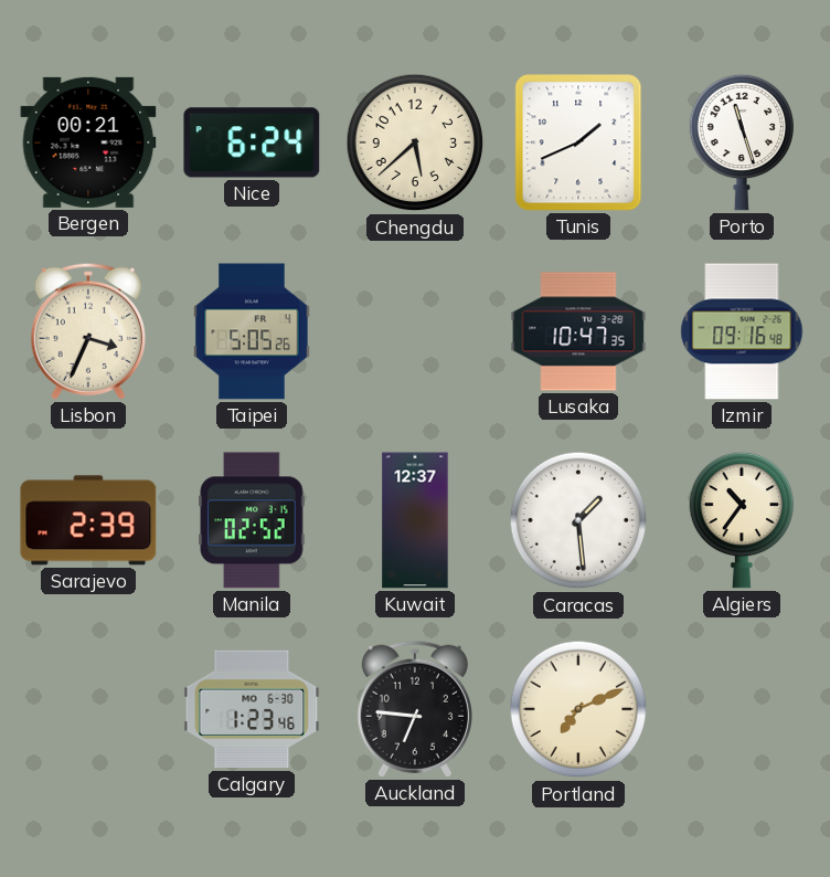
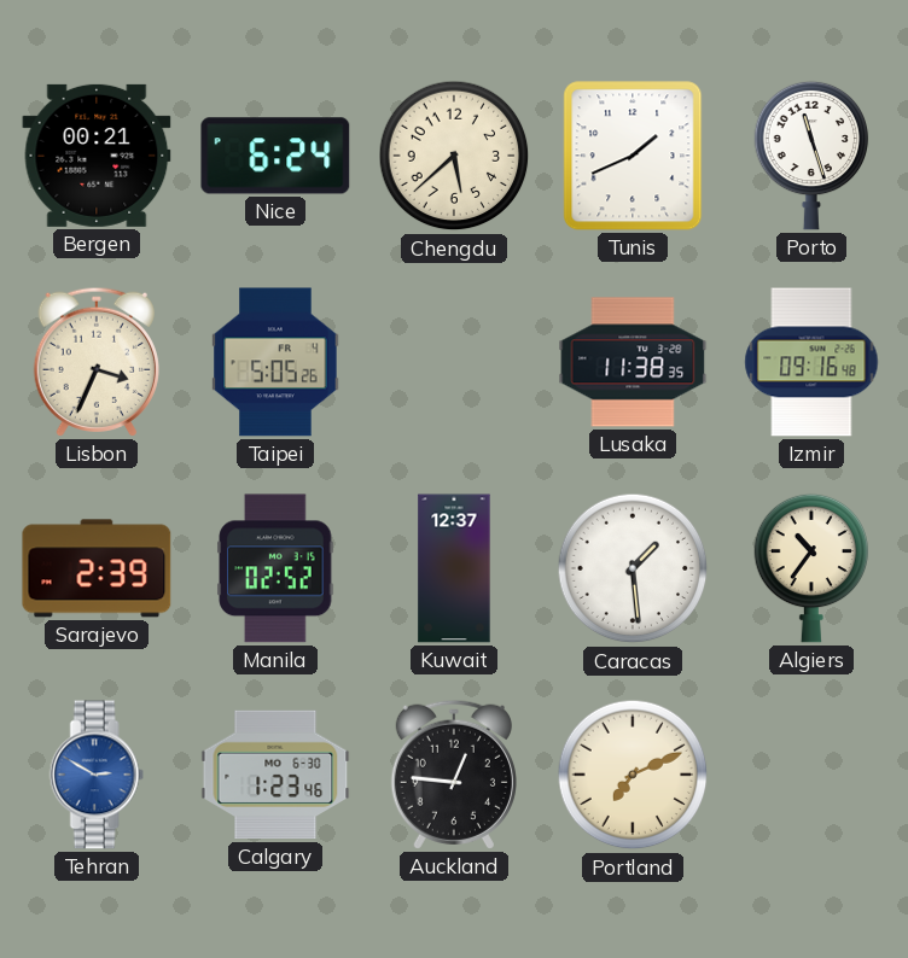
Lusaka: 10:47 -> 11:38 (633, 362)
Tehran: none -> 2:50 (97, 775)
Auckland: 6:46 -> 12:46 (454, 775)
